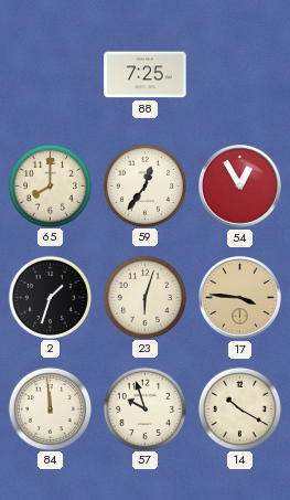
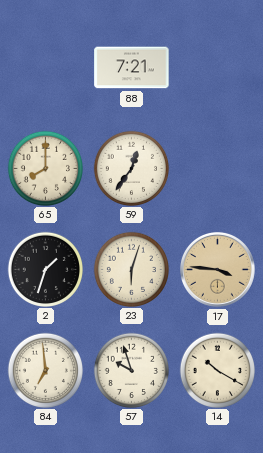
88: 7:25 -> 7:21 (132, 68)
54: 12:55 -> none (240, 187)
84: 11:59 -> 6:59 (45, 370)
